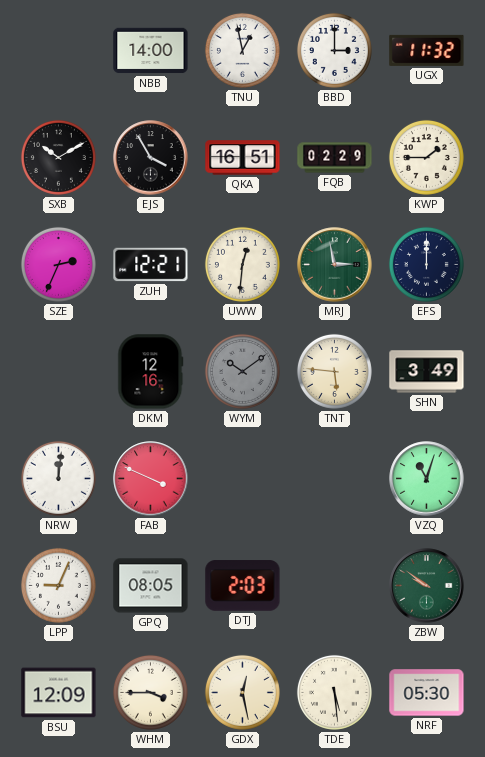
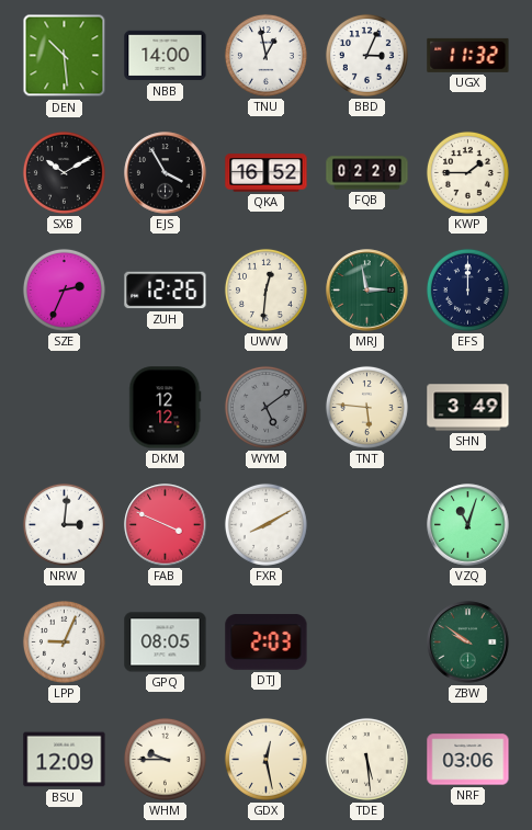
DEN: none -> 10:29 (65, 56)
BBD: 3:00 -> 3:04 (366, 55)
QKA: 16:51 -> 16:52 (267, 173)
ZUH: 12:21 -> 12:26 (166, 291)
DKM: 12:16 -> 12:12 (166, 408)
WYM: 10:09 -> 5:09 (265, 407)
NRW: 12:01 -> 3:01 (64, 524)
FXR: none -> 8:10 (265, 524)
WHM: 3:45 -> 9:45 (165, 759)
NRF: 05:30 -> 03:06 (468, 760)
